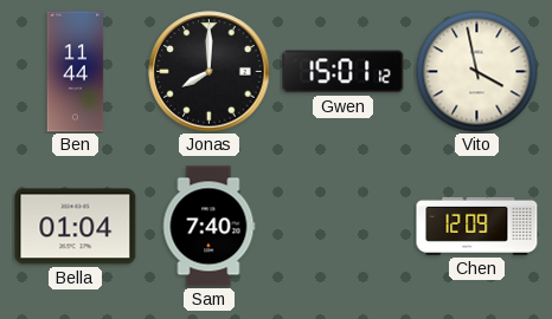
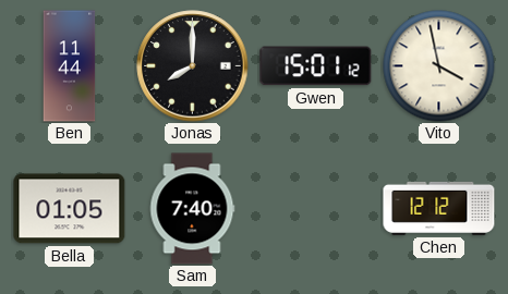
Bella: 01:04 -> 01:05 (70, 209)
Chen: 12:09 -> 12:12 (439, 208)
